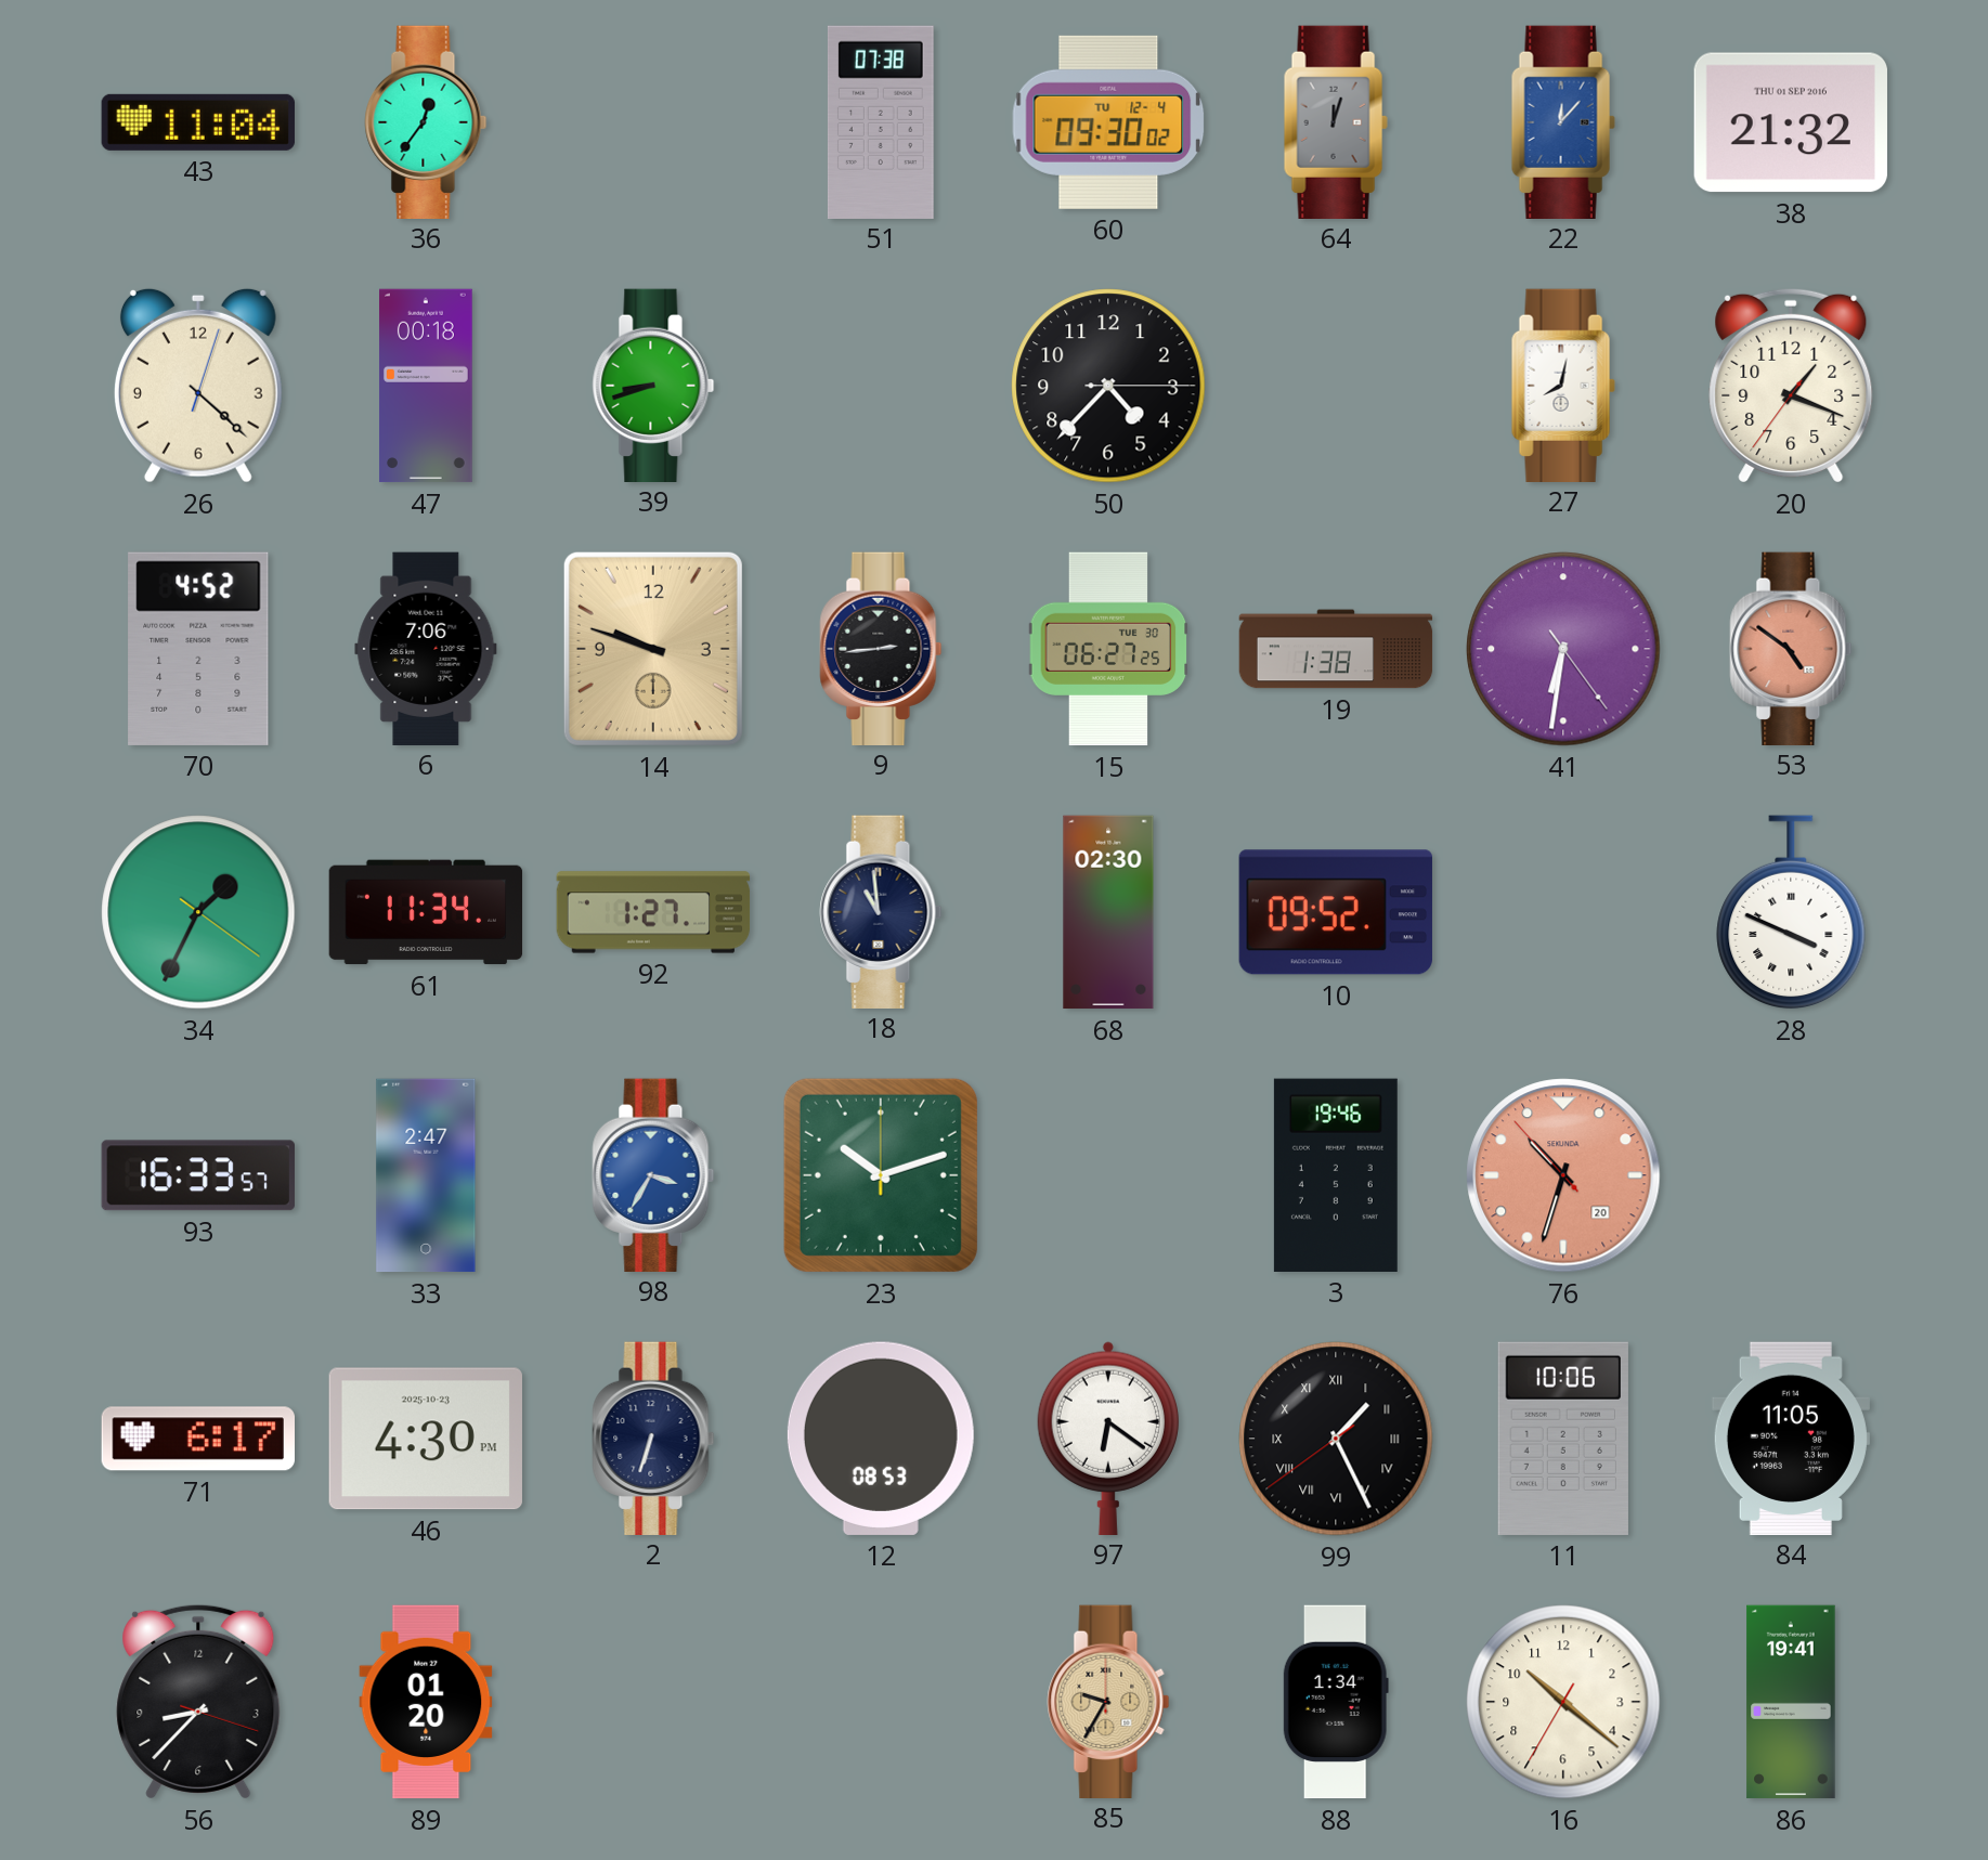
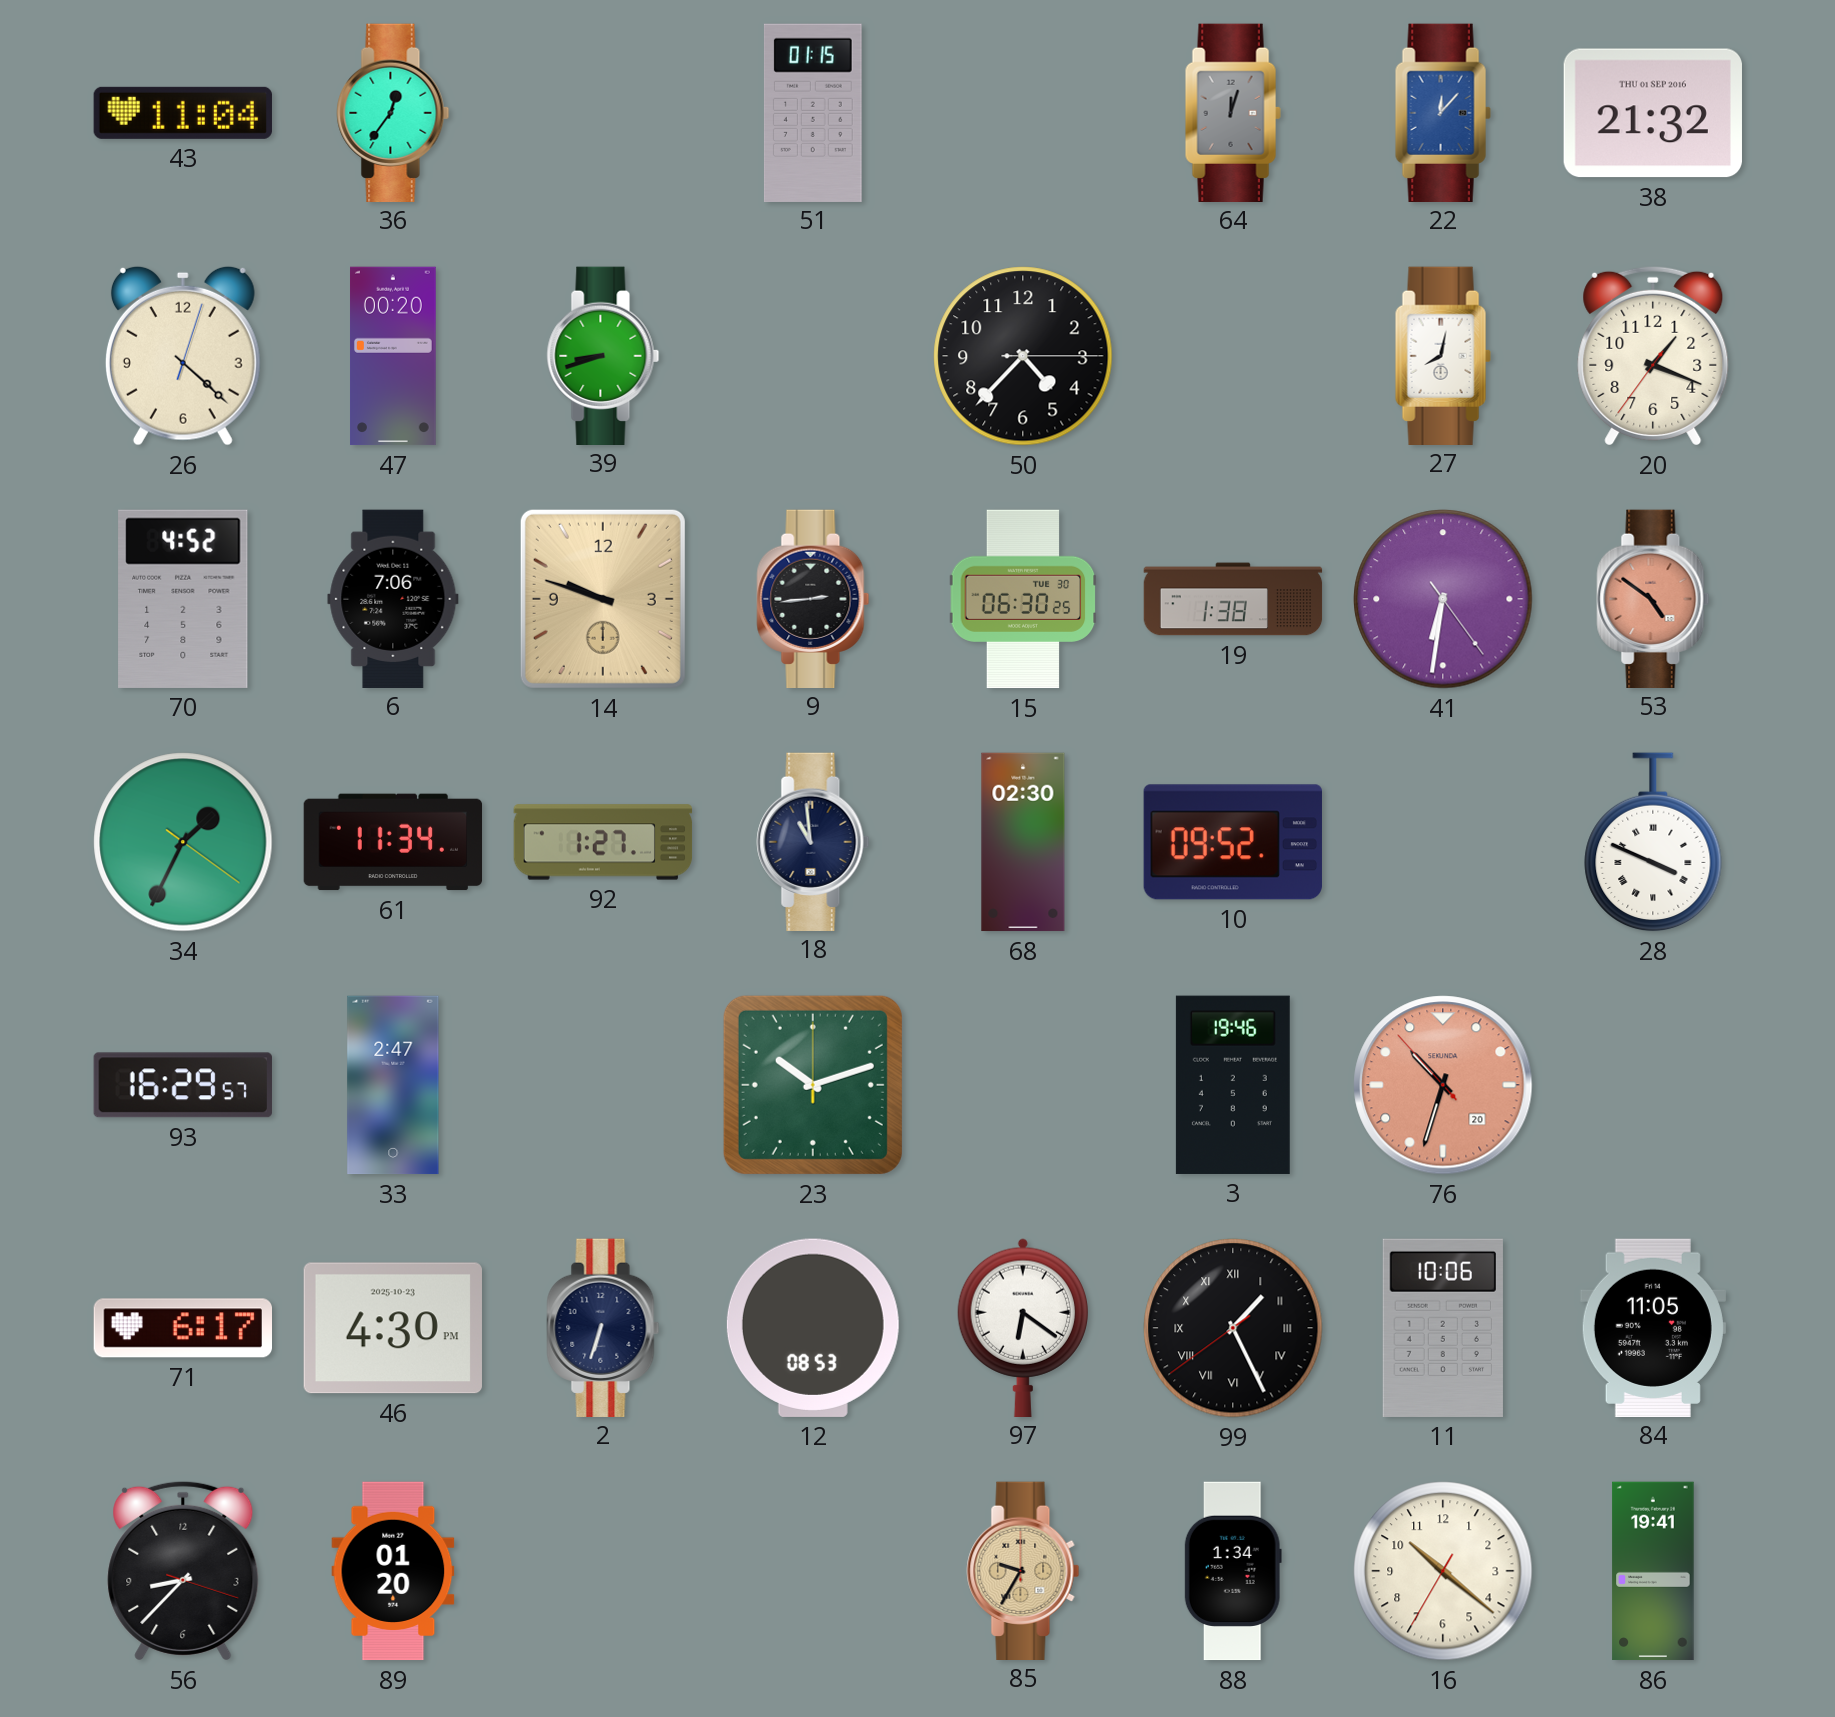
51: 07:38 -> 01:15 (813, 112)
60: 09:30 -> none (1108, 122)
47: 00:18 -> 00:20 (394, 356)
15: 06:27 -> 06:30 (1023, 599)
93: 16:33 -> 16:29 (183, 1085)
98: 3:35 -> none (653, 1174)
